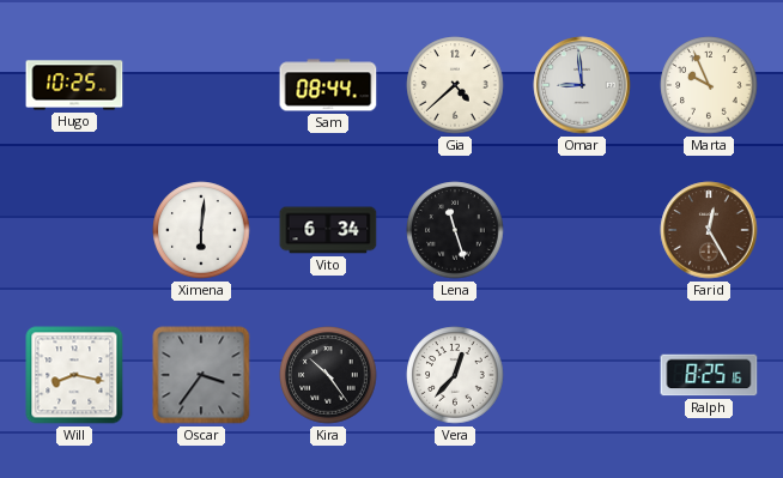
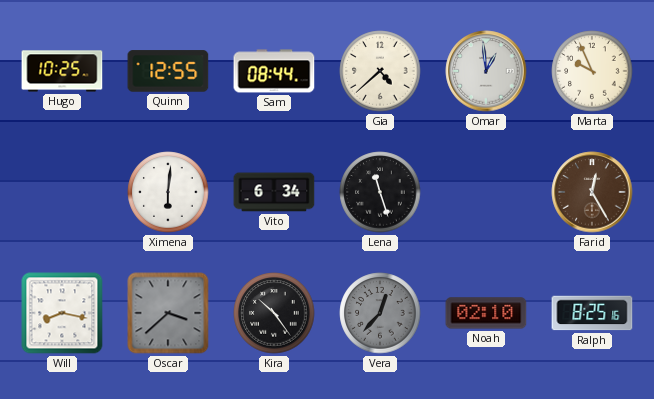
Quinn: none -> 12:55 (168, 71)
Omar: 8:59 -> 12:59 (486, 71)
Oscar: 3:36 -> 3:38 (168, 313)
Vera dial: white -> grey (380, 313)
Noah: none -> 02:10 (486, 313)
